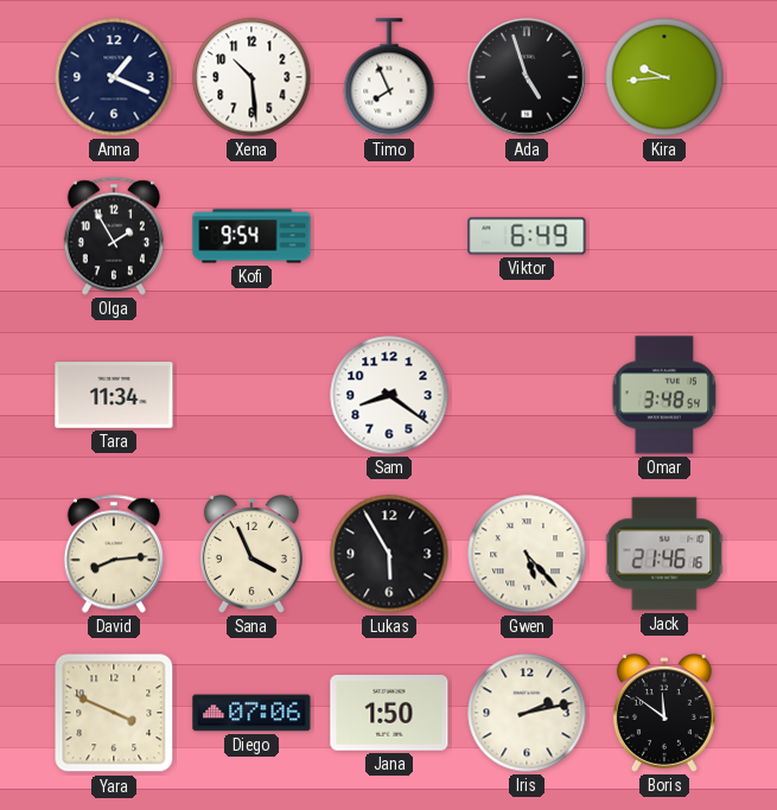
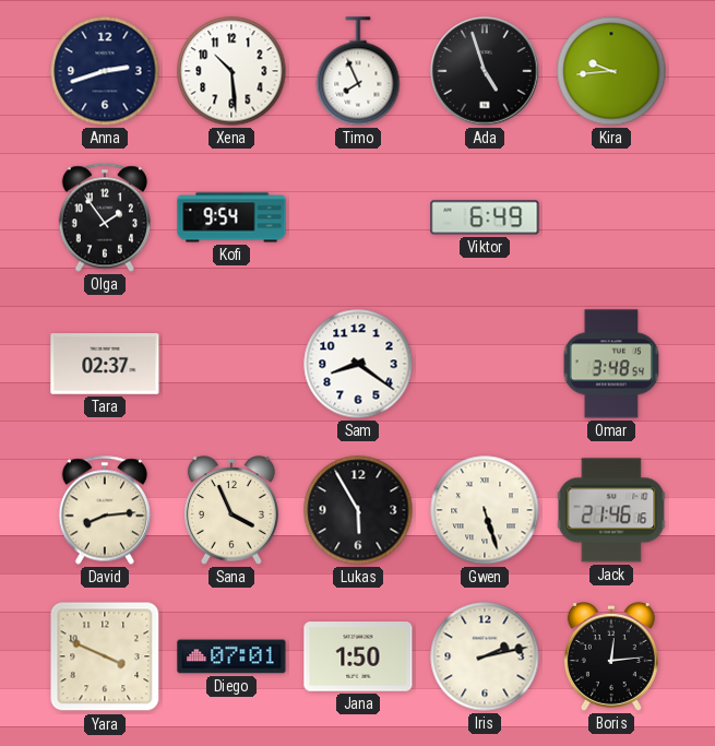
Anna: 1:19 -> 2:42 (105, 71)
Olga: 1:55 -> 1:54 (105, 217)
Tara: 11:34 -> 02:37 (105, 364)
Gwen: 5:23 -> 5:27 (485, 510)
Diego: 07:06 -> 07:01 (231, 656)
Boris: 11:51 -> 12:14 (611, 658)
